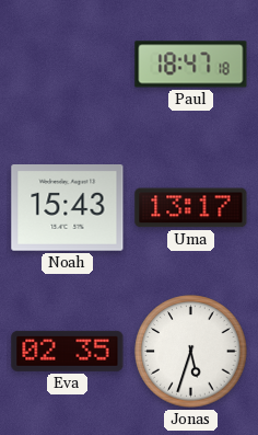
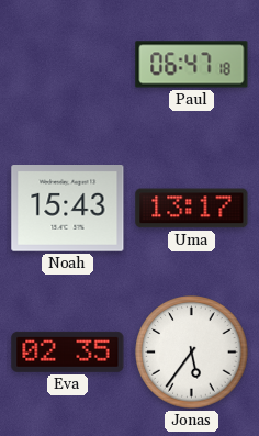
Paul: 18:47 -> 06:47 (192, 65)
Jonas: 5:33 -> 5:36 (192, 353)
